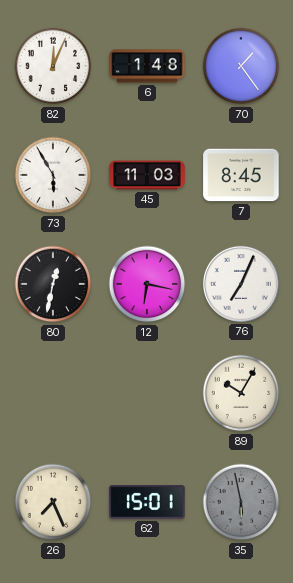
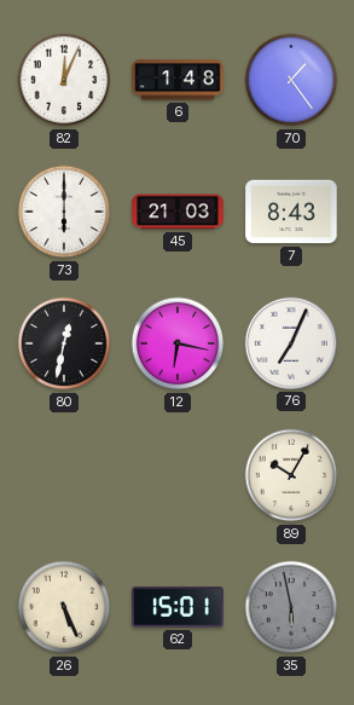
73: 5:55 -> 6:00 (64, 212)
45: 11:03 -> 21:03 (178, 212)
7: 8:45 -> 8:43 (291, 212)
26: 7:26 -> 5:26 (64, 607)
